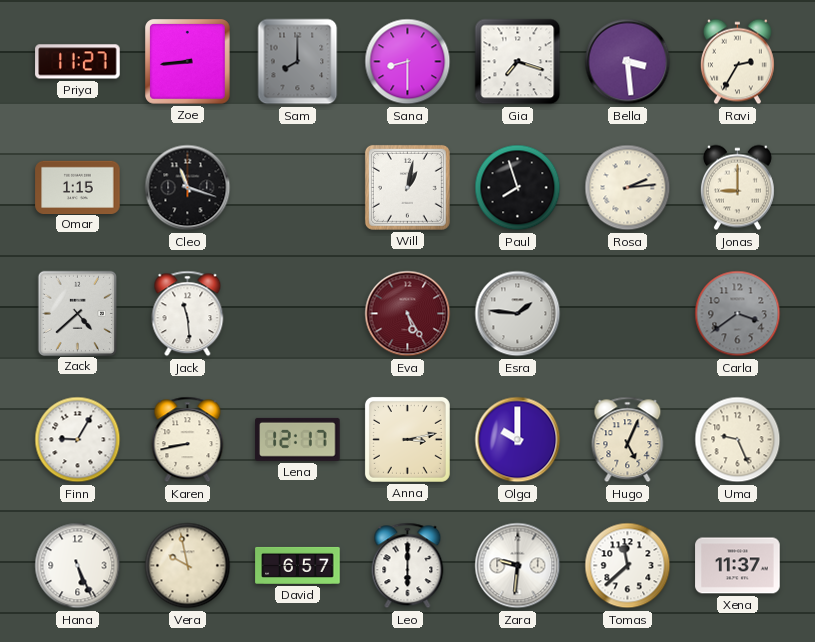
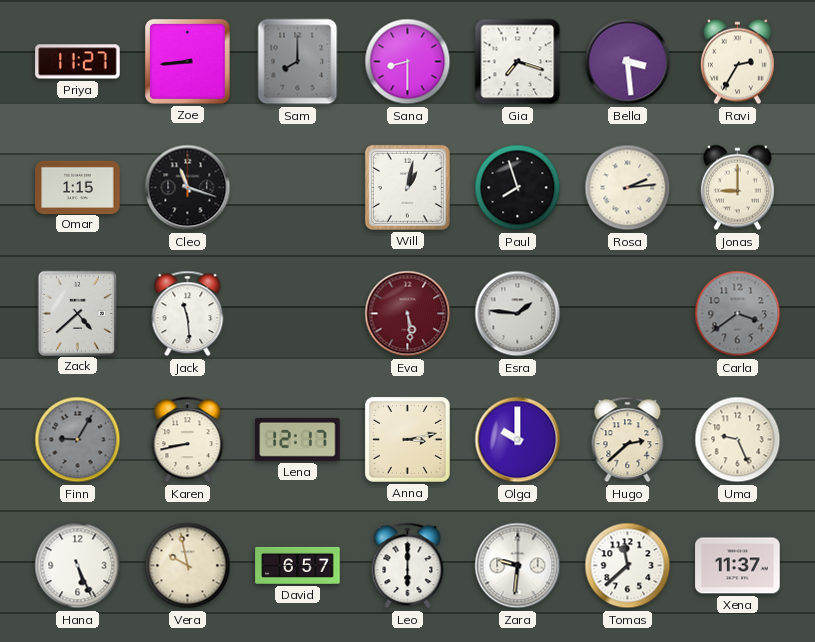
Eva: 5:25 -> 5:29 (408, 314)
Finn dial: white -> grey (78, 440)
Hugo: 5:04 -> 2:38 (628, 440)
